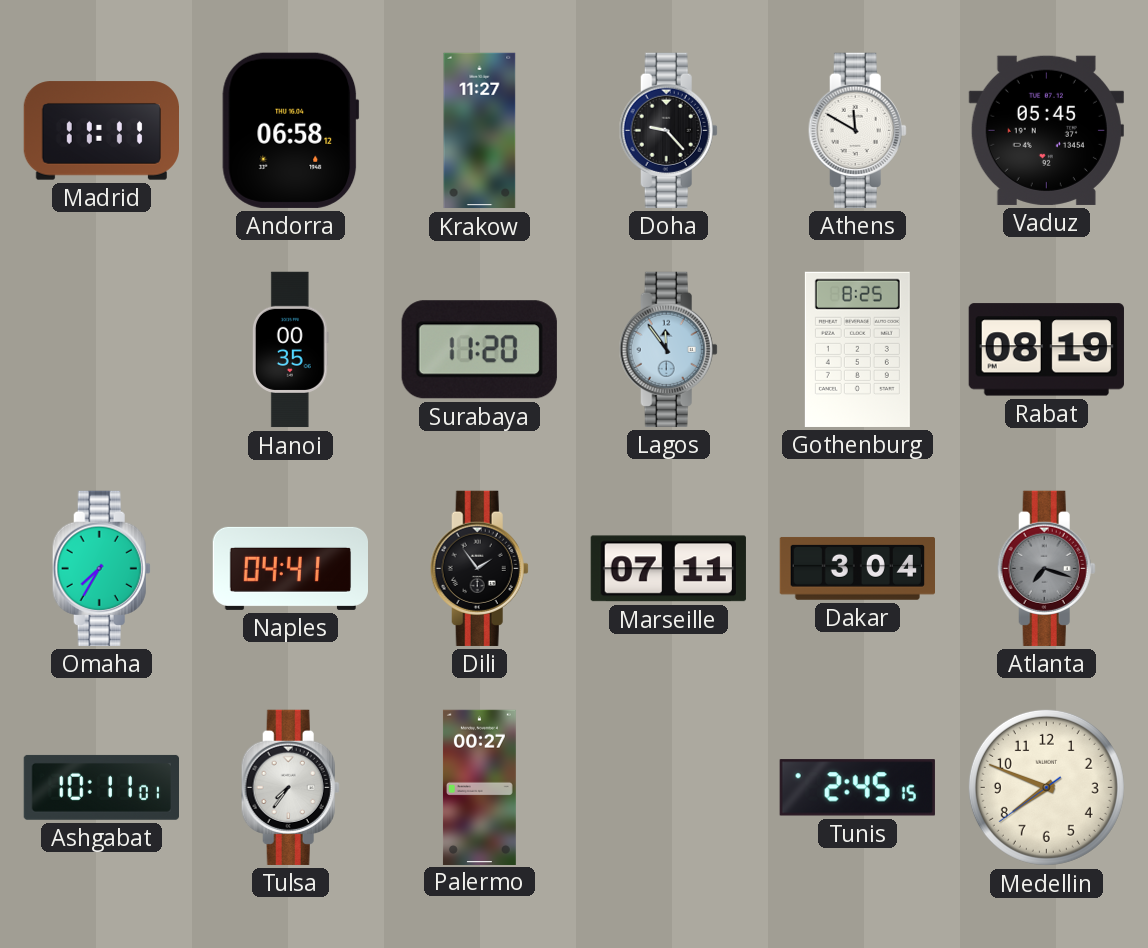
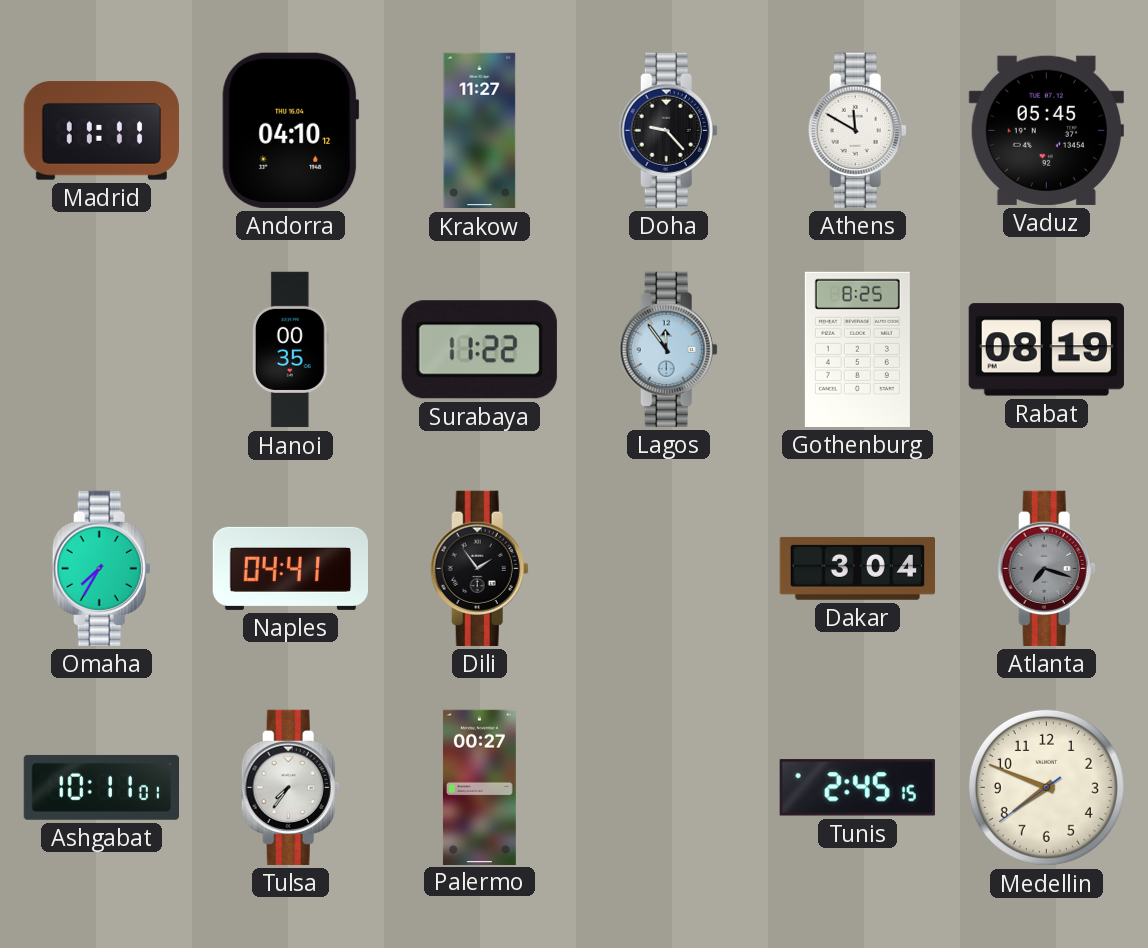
Andorra: 06:58 -> 04:10 (291, 130)
Surabaya: 11:20 -> 11:22 (479, 350)
Marseille: 07:11 -> none (668, 569)
